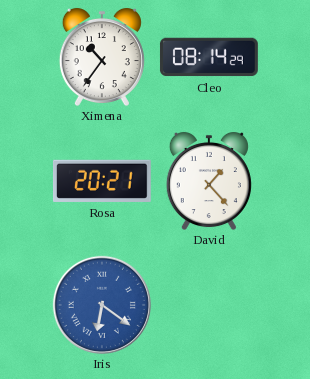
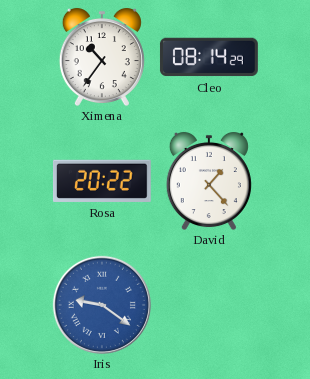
Rosa: 20:21 -> 20:22 (102, 181)
Iris: 6:21 -> 9:21 (102, 305)
